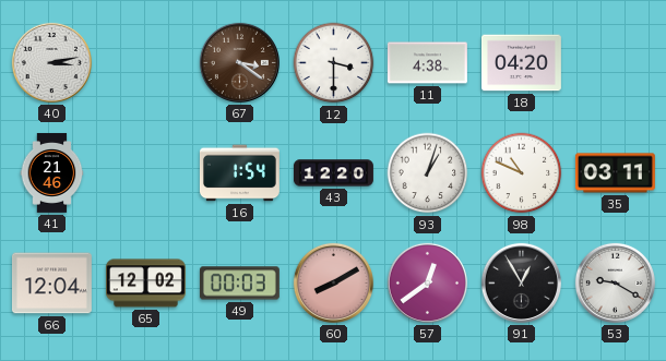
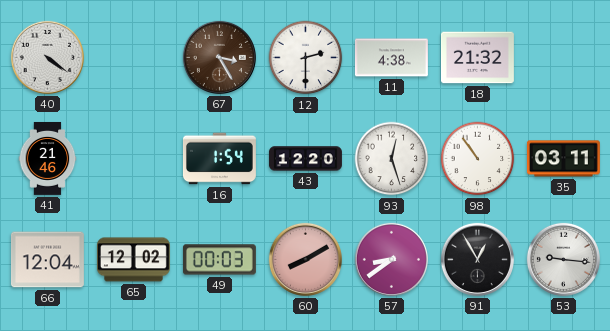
40: 3:13 -> 4:21 (47, 57)
67: 3:21 -> 3:25 (219, 57)
12: 3:30 -> 2:30 (306, 58)
18: 04:20 -> 21:32 (477, 58)
93: 1:03 -> 12:27 (392, 159)
98: 10:49 -> 10:54 (478, 159)
57: 12:39 -> 8:39 (391, 259)
53: 9:20 -> 9:16 (563, 259)
